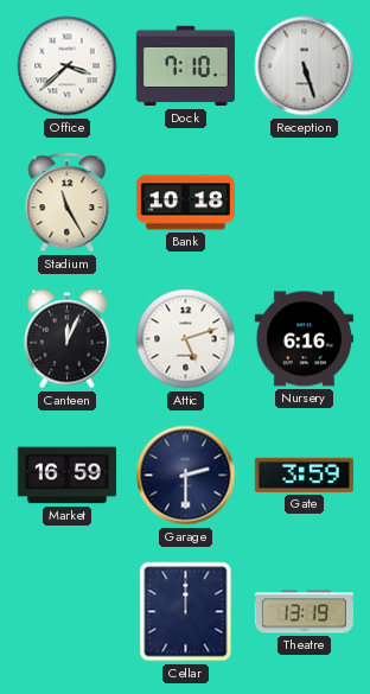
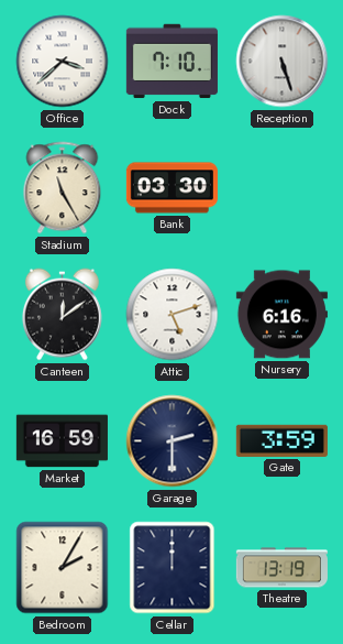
Bank: 10:18 -> 03:30 (171, 188)
Canteen: 12:04 -> 12:09 (62, 315)
Bedroom: none -> 2:05 (63, 568)
